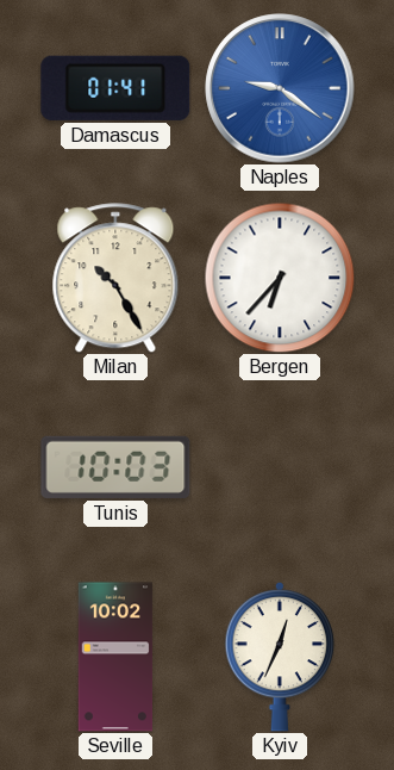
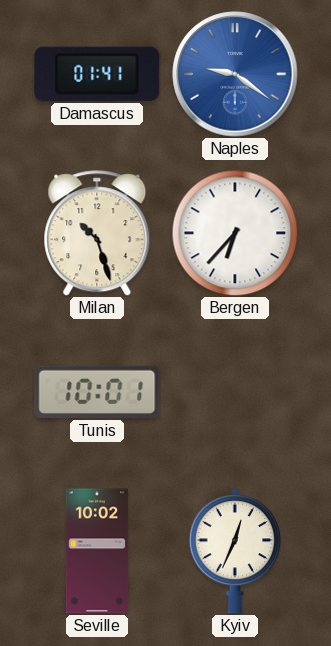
Milan: 10:25 -> 10:27 (97, 233)
Tunis: 10:03 -> 10:01 (97, 392)
